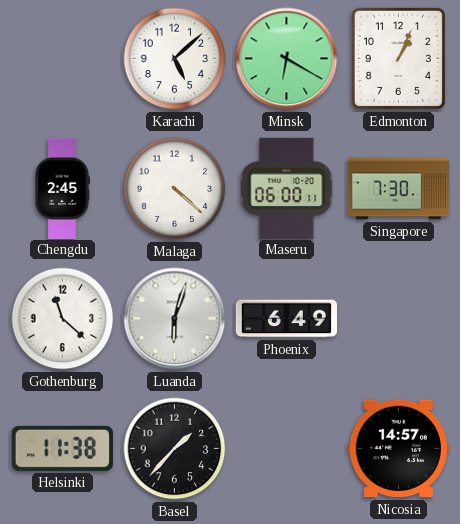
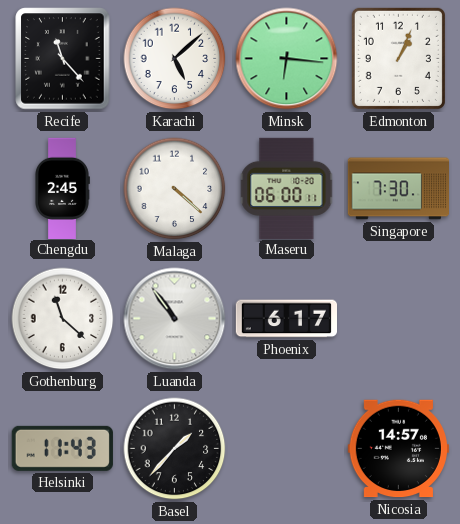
Recife: none -> 11:23 (63, 59)
Minsk: 6:20 -> 6:16 (287, 59)
Luanda: 6:03 -> 10:54 (175, 319)
Phoenix: 6:49 -> 6:17 (286, 319)
Helsinki: 11:38 -> 11:43 (62, 448)
